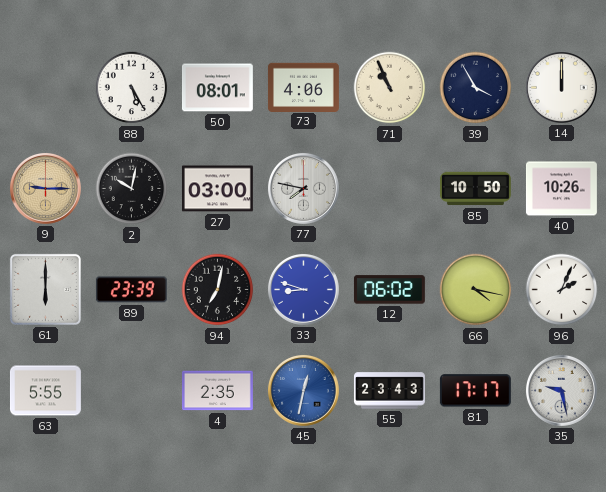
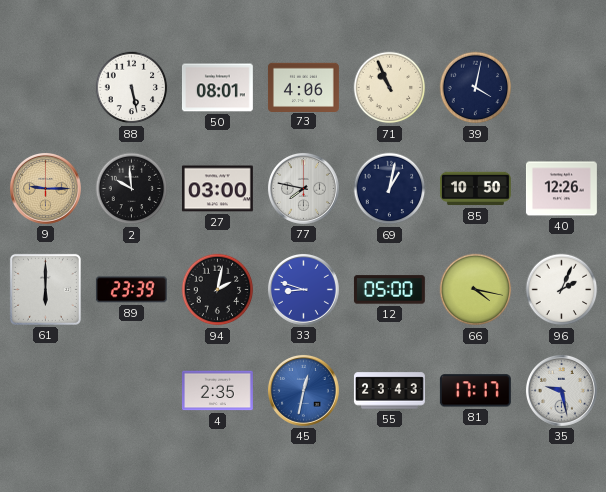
88: 5:25 -> 5:28 (132, 88)
39: 3:55 -> 4:02 (476, 88)
14: 12:00 -> none (561, 87)
2: 10:02 -> 9:59 (132, 189)
69: none -> 1:02 (390, 189)
40: 10:26 -> 12:26 (561, 189)
94: 7:02 -> 2:02 (218, 290)
12: 06:02 -> 05:00 (389, 290)
63: 5:55 -> none (45, 391)
